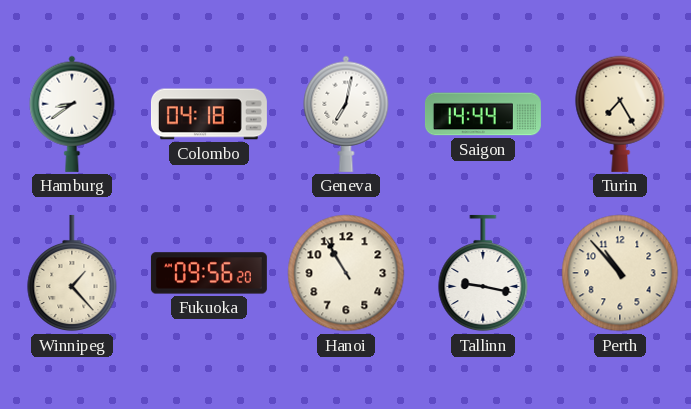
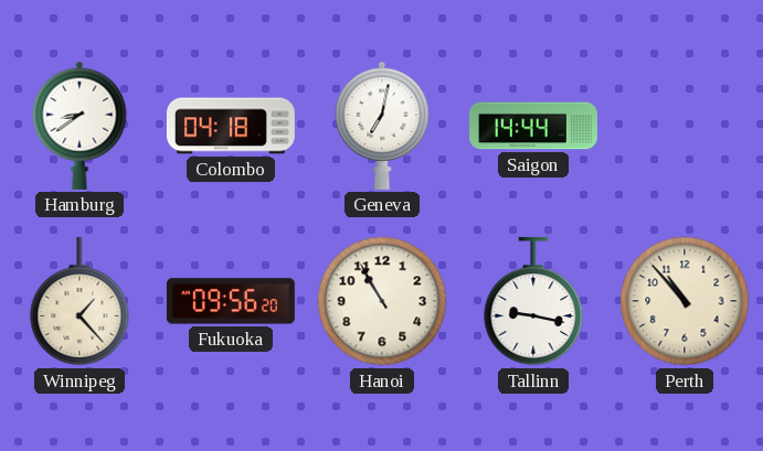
Turin: 7:25 -> none (620, 114)
